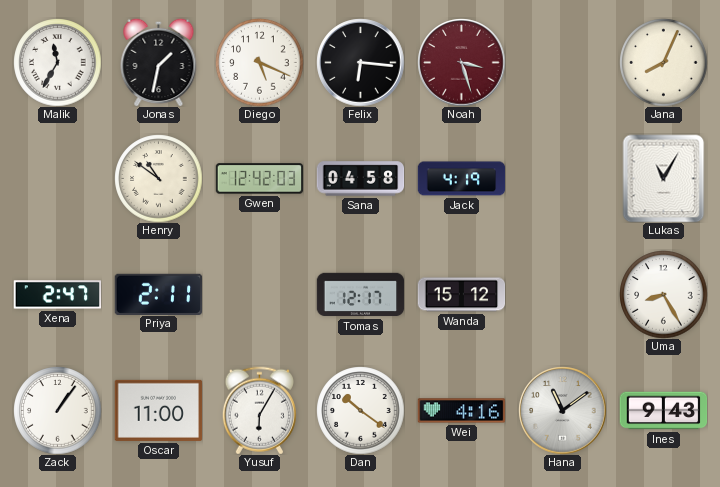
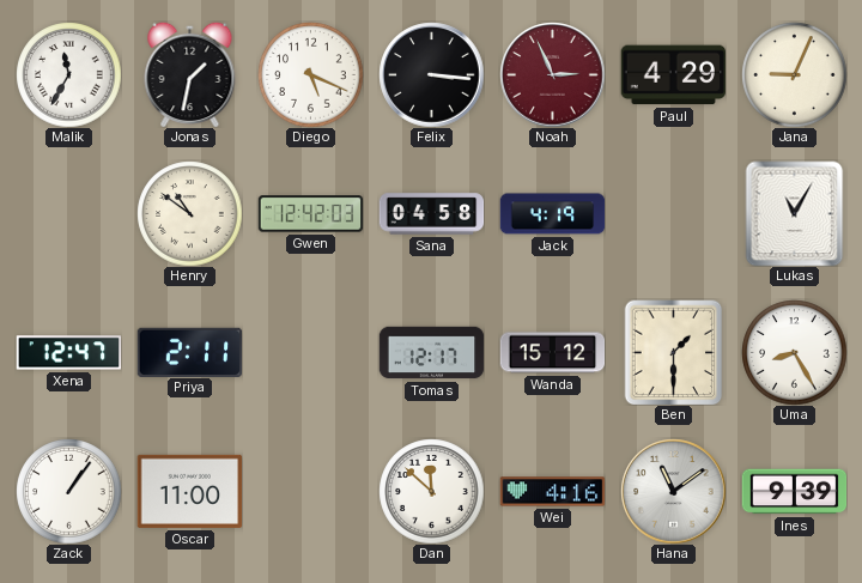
Felix: 6:16 -> 3:16 (431, 74)
Noah: 3:27 -> 2:56 (552, 74)
Paul: none -> 4:29 (673, 75)
Jana: 8:04 -> 9:04 (794, 74)
Xena: 2:47 -> 12:47 (68, 353)
Ben: none -> 1:30 (674, 352)
Yusuf: 6:05 -> none (259, 410)
Dan: 10:21 -> 11:52 (431, 491)
Ines: 9:43 -> 9:39 (794, 492)
